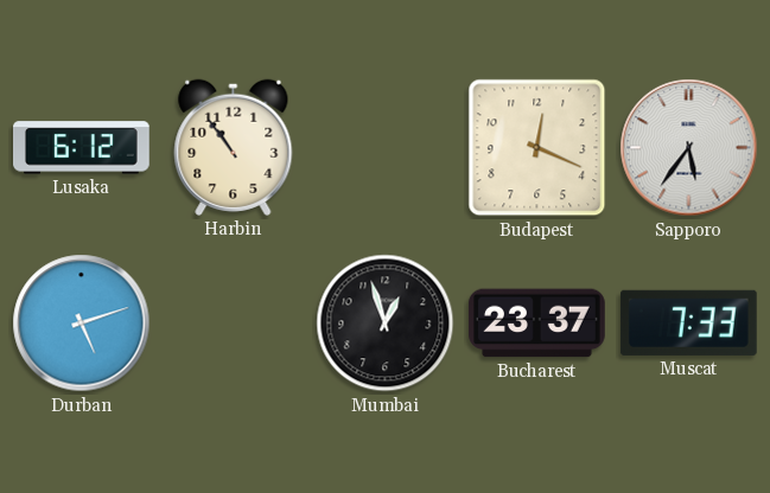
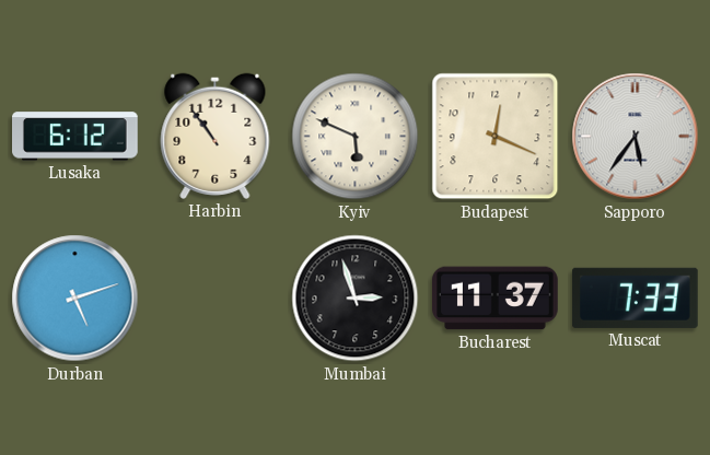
Kyiv: none -> 5:49 (356, 137)
Mumbai: 12:57 -> 2:57 (356, 299)
Bucharest: 23:37 -> 11:37 (496, 299)
